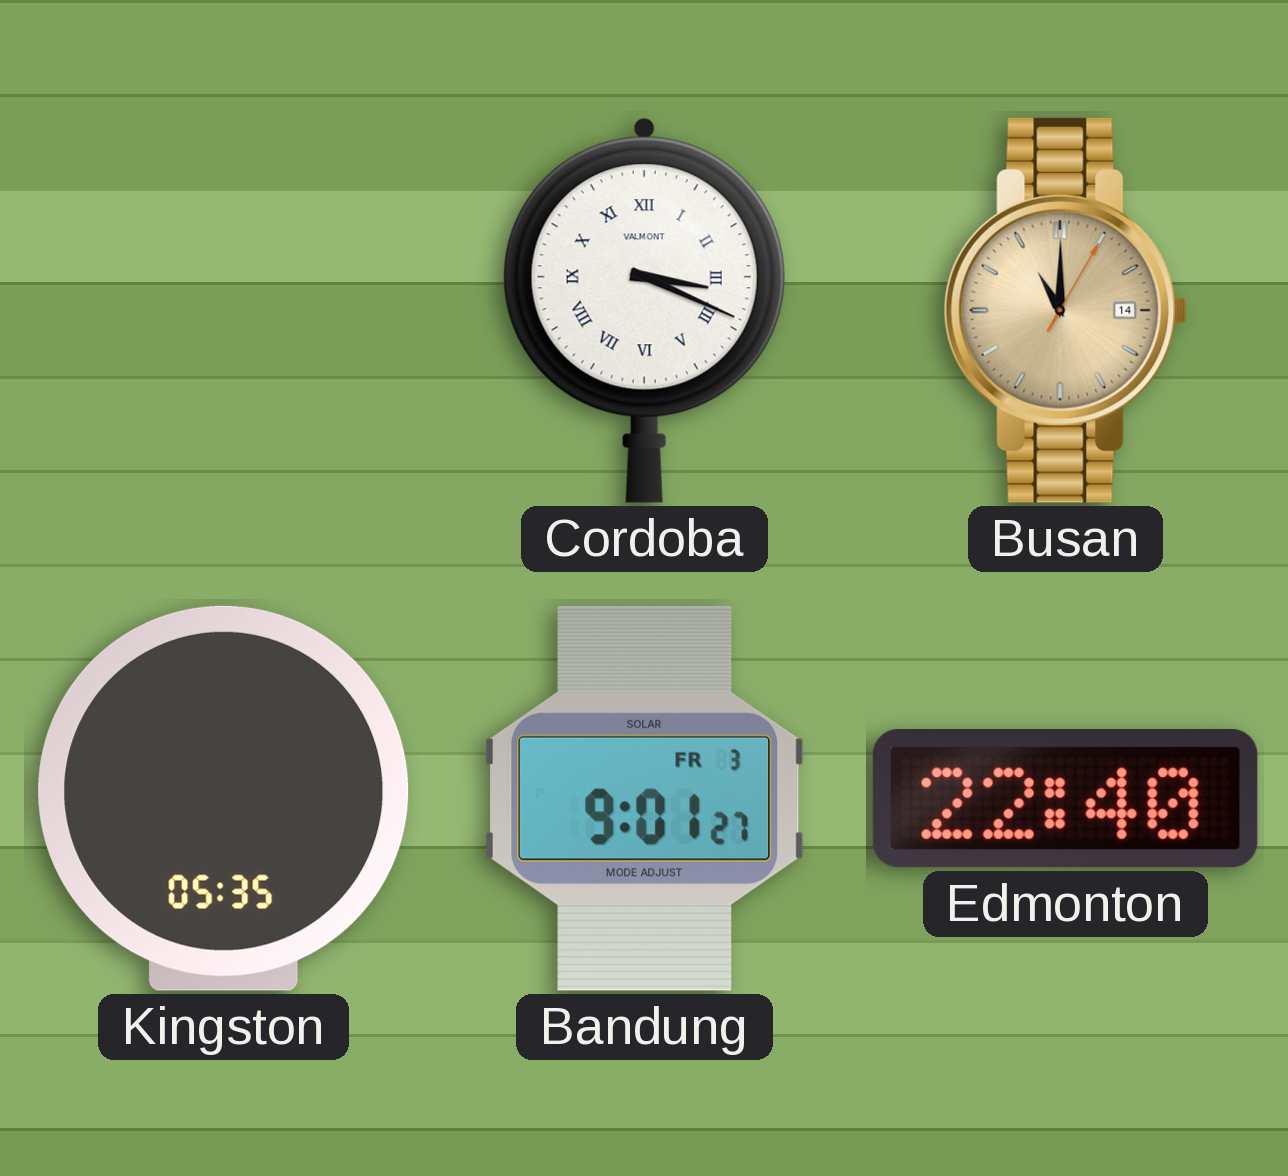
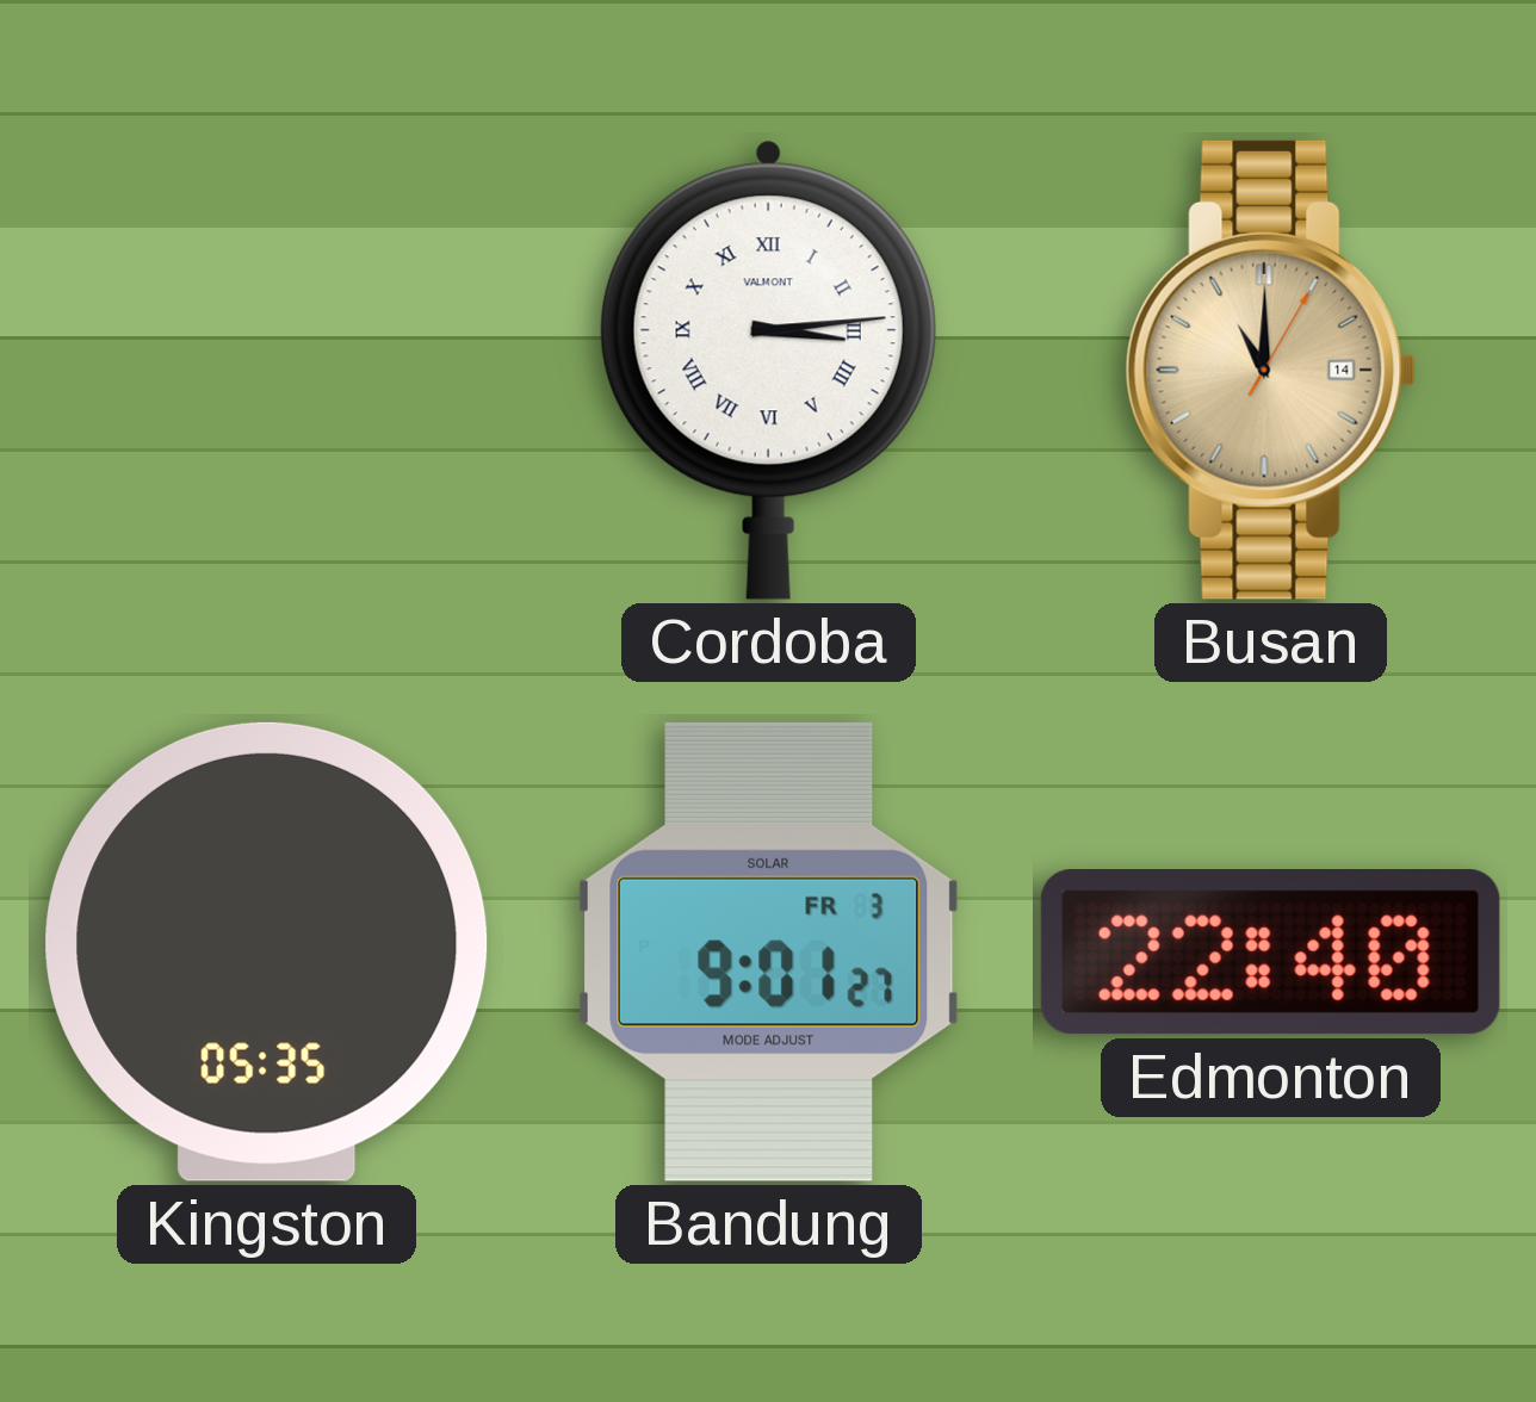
Cordoba: 3:19 -> 3:14 (768, 370)
